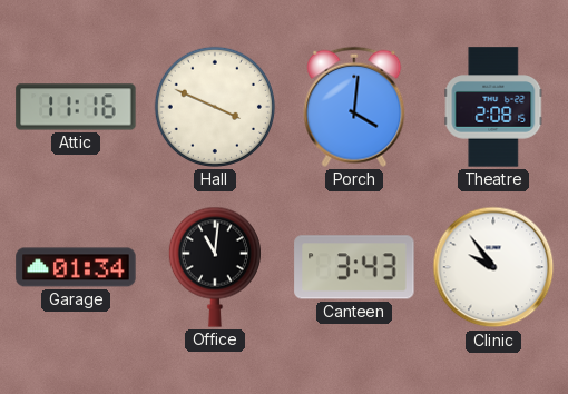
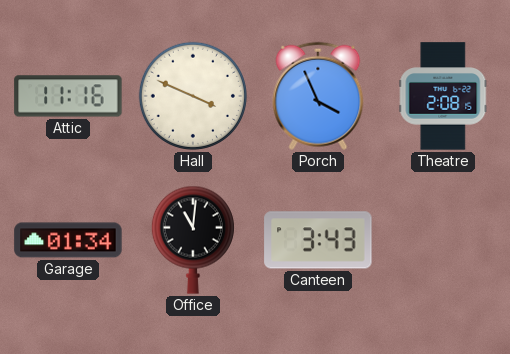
Porch: 4:01 -> 3:56 (318, 96)
Clinic: 9:54 -> none (493, 267)
